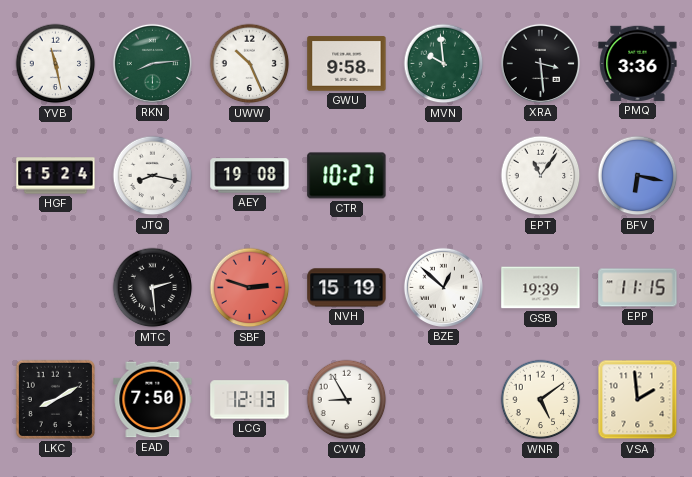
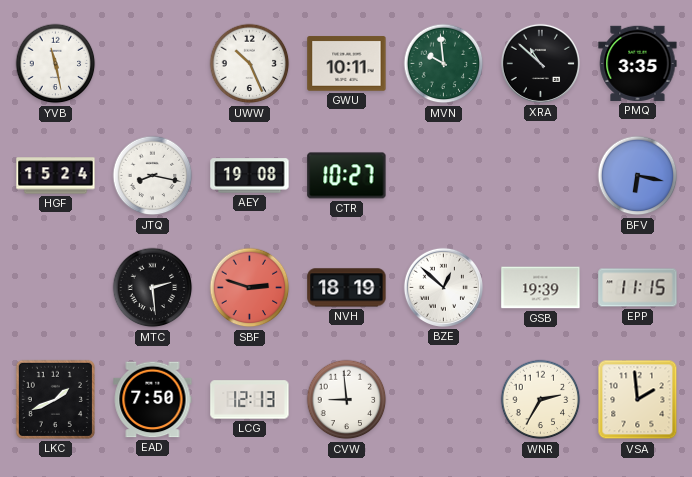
RKN: 8:14 -> none (152, 63)
GWU: 9:58 -> 10:11 (347, 64)
XRA: 3:29 -> 10:52 (540, 63)
PMQ: 3:36 -> 3:35 (638, 63)
EPT: 11:06 -> none (541, 176)
NVH: 15:19 -> 18:19 (347, 288)
LKC: 8:10 -> 1:41 (55, 399)
CVW: 8:55 -> 8:59 (347, 400)
WNR: 5:09 -> 2:35 (541, 400)
